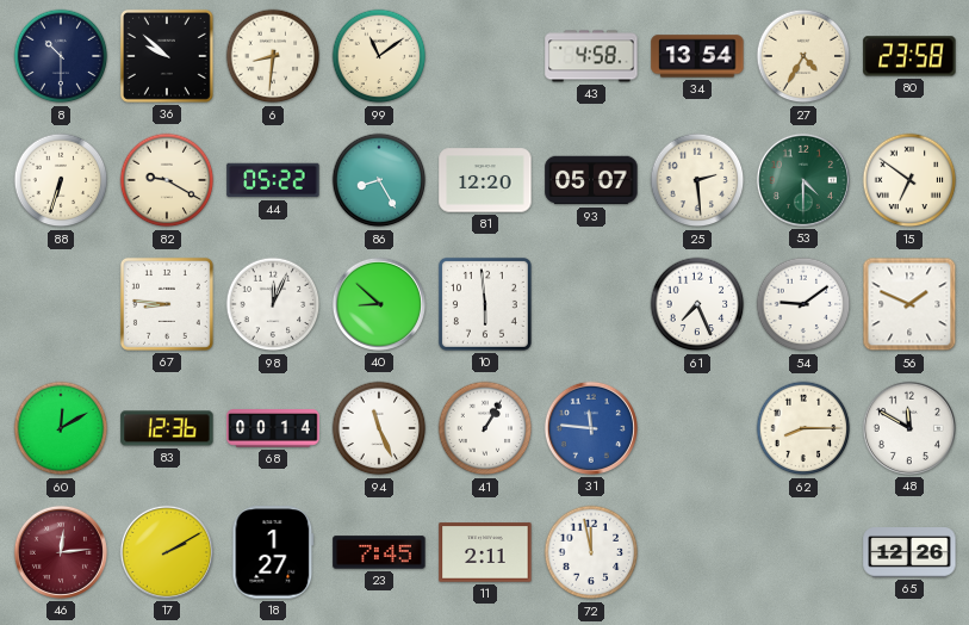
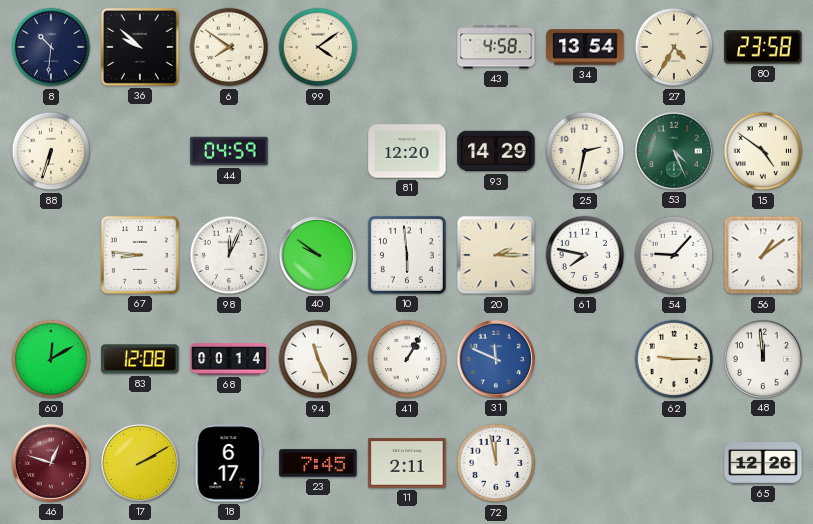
8: 10:30 -> 10:31 (51, 47)
6: 8:31 -> 7:51 (229, 47)
99: 11:09 -> 4:09 (318, 47)
82: 9:20 -> none (167, 180)
44: 05:22 -> 04:59 (229, 151)
86: 8:25 -> none (379, 180)
93: 05:07 -> 14:29 (496, 151)
25: 2:29 -> 2:32 (585, 151)
53: 4:30 -> 4:26 (674, 151)
15: 6:51 -> 4:51 (763, 151)
40: 8:52 -> 9:51 (318, 255)
20: none -> 2:15 (496, 255)
61: 7:26 -> 7:47 (585, 255)
54: 9:09 -> 9:07 (674, 255)
56: 1:49 -> 1:09 (763, 255)
83: 12:36 -> 12:08 (140, 359)
31: 11:46 -> 11:49 (496, 359)
62: 8:15 -> 9:15 (674, 359)
48: 11:50 -> 11:59 (763, 359)
46: 12:14 -> 12:48 (51, 463)
18: 1:27 -> 6:17 (229, 463)
